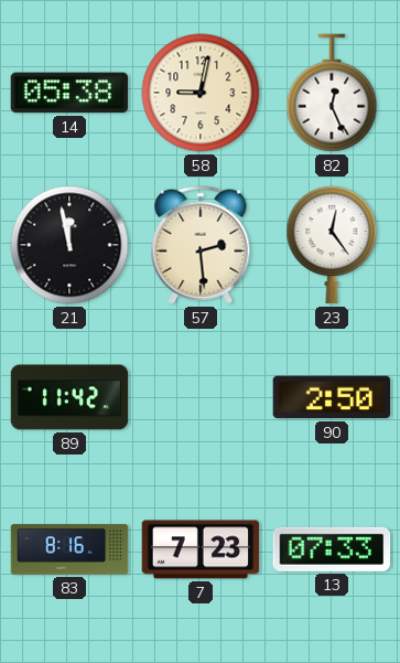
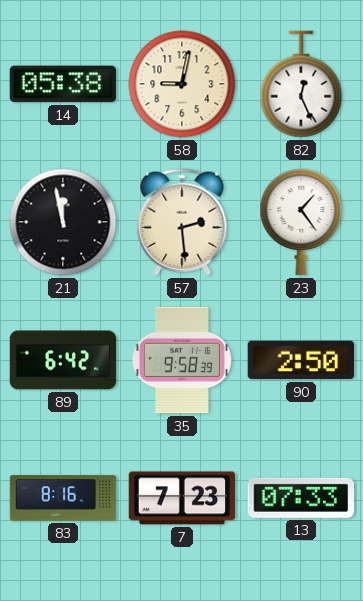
23: 12:24 -> 1:24 (301, 222)
89: 11:42 -> 6:42 (63, 360)
35: none -> 9:58 (182, 360)
